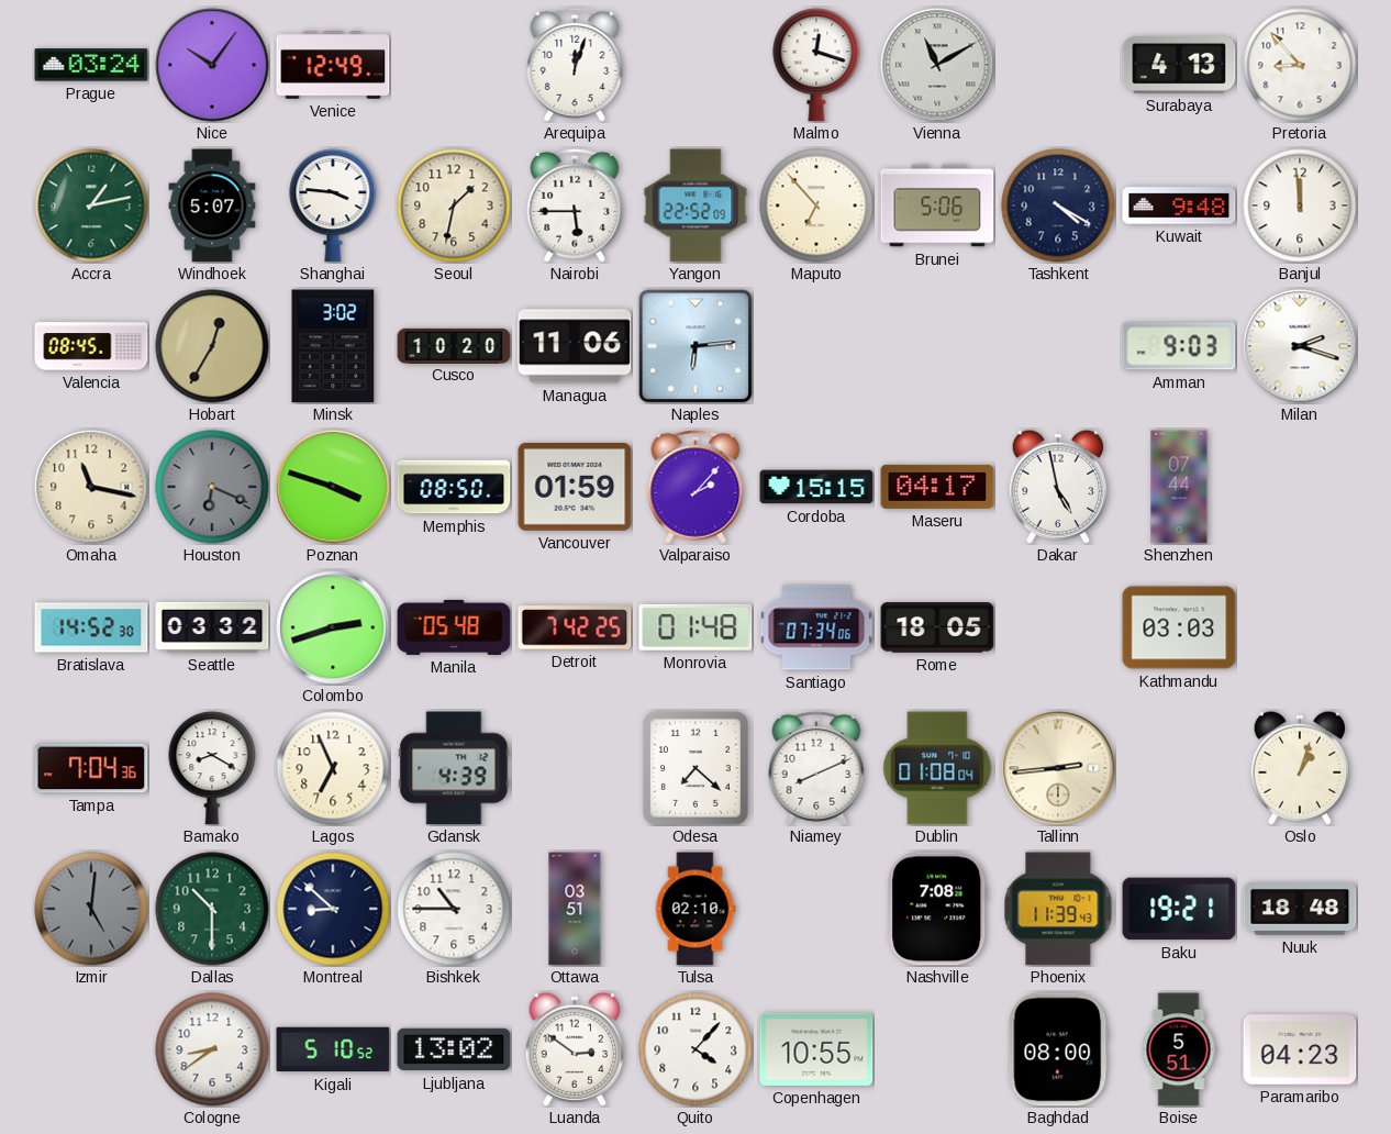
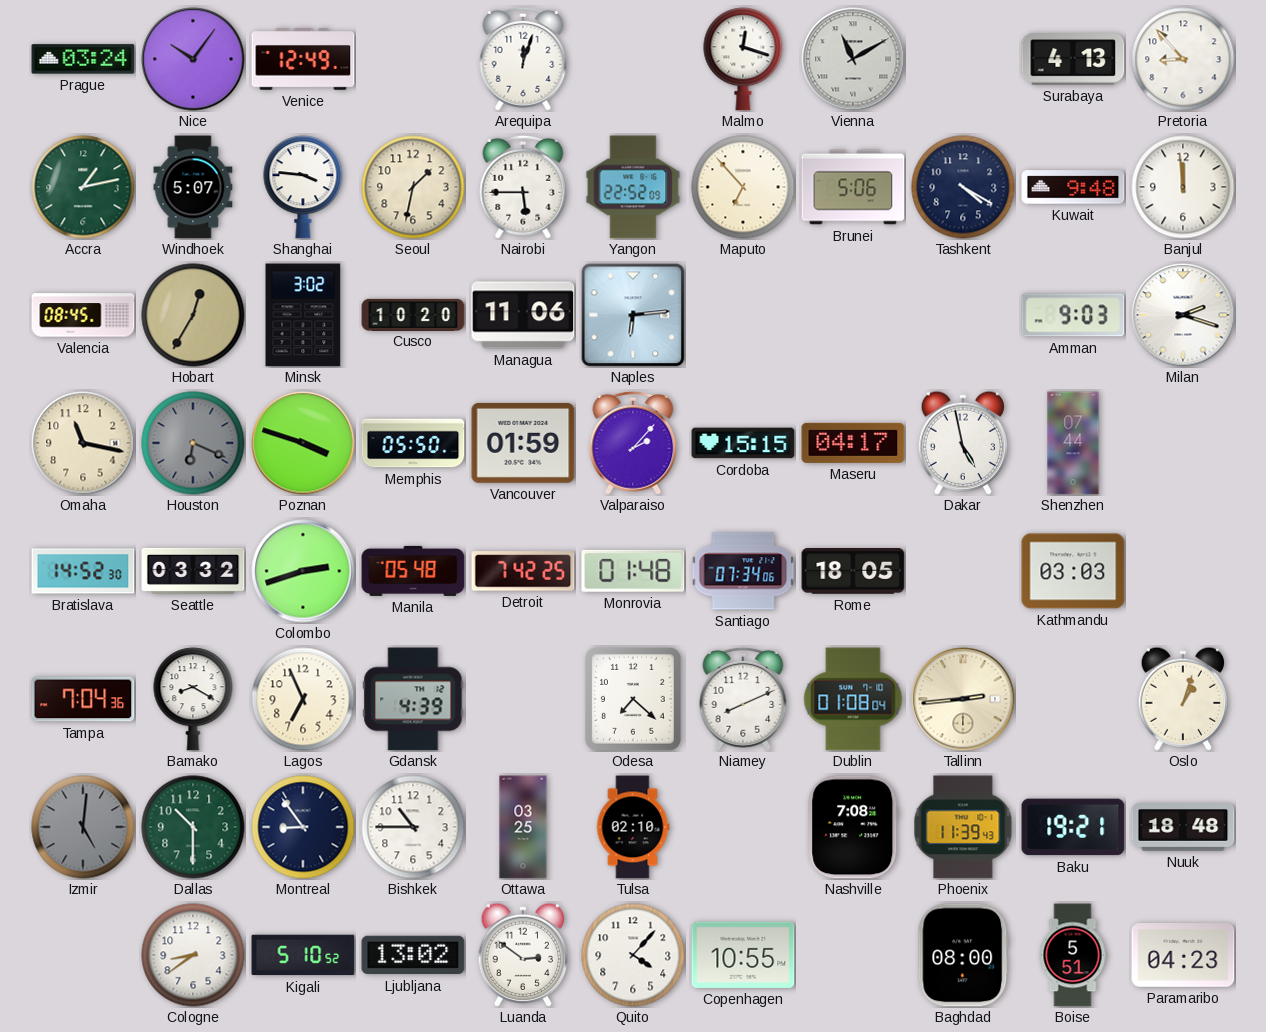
Memphis: 08:50 -> 05:50 (413, 443)
Montreal: 8:52 -> 8:54 (303, 827)
Ottawa: 03:51 -> 03:25 (523, 827)
